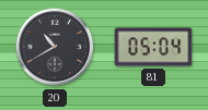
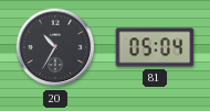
20: 10:40 -> 10:35 (55, 47)
